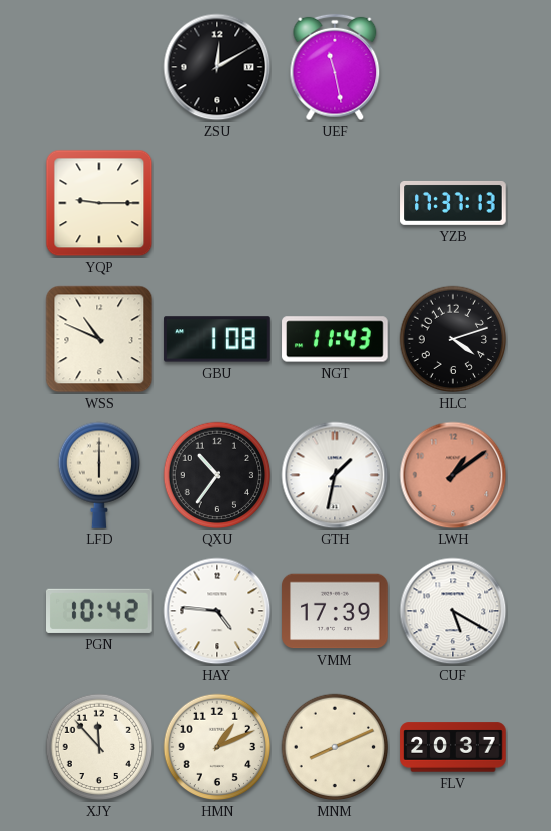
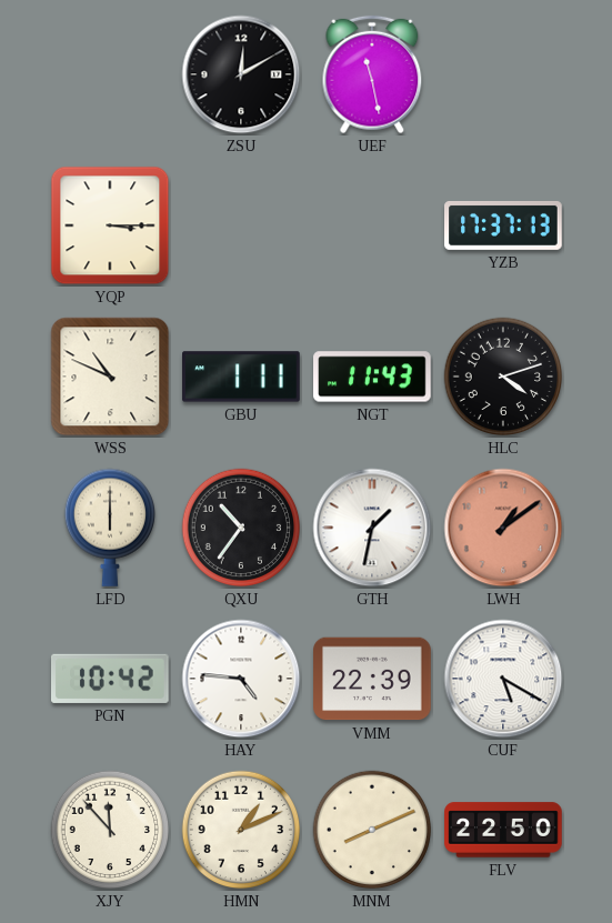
YQP: 9:15 -> 3:15 (110, 225)
GBU: 1:08 -> 1:11 (241, 377)
VMM: 17:39 -> 22:39 (372, 679)
FLV: 20:37 -> 22:50 (503, 830)
